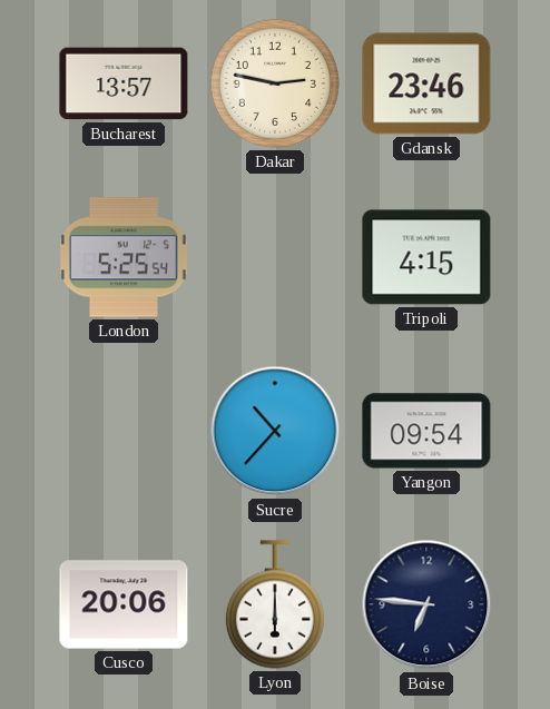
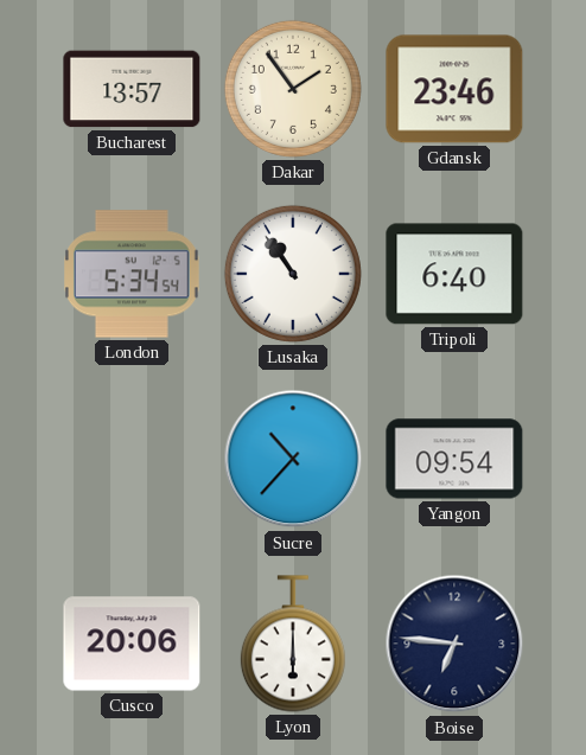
Dakar: 2:47 -> 1:54 (293, 89)
London: 5:25 -> 5:34 (133, 274)
Lusaka: none -> 10:54 (293, 274)
Tripoli: 4:15 -> 6:40 (454, 274)
